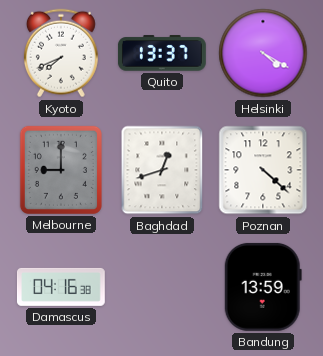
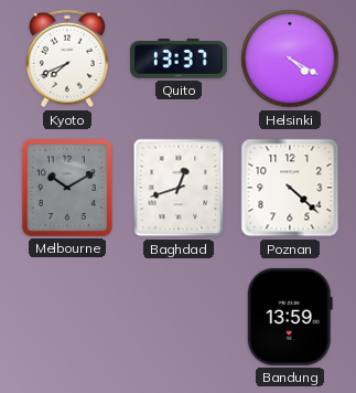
Melbourne: 9:00 -> 10:10 (67, 188)
Damascus: 04:16 -> none (61, 287)
